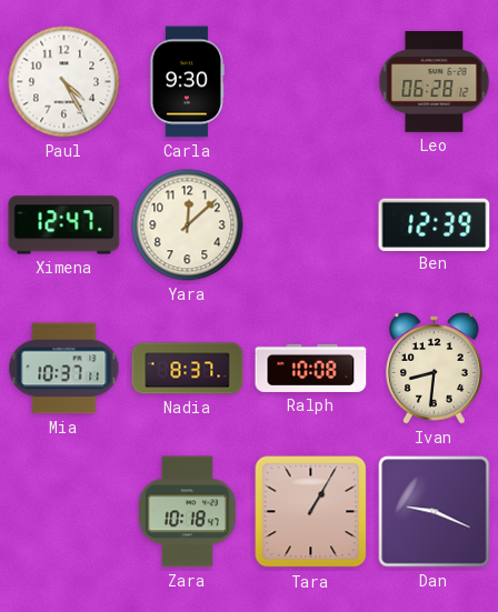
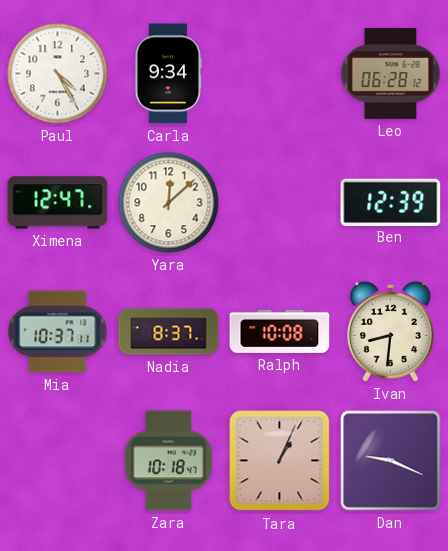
Carla: 9:30 -> 9:34 (168, 74)
Tara: 1:05 -> 1:04 (280, 461)
